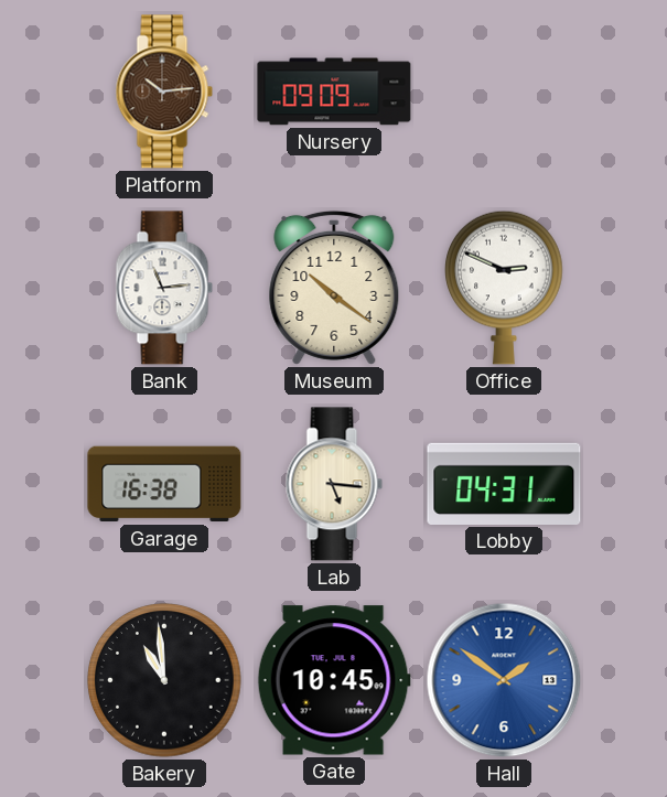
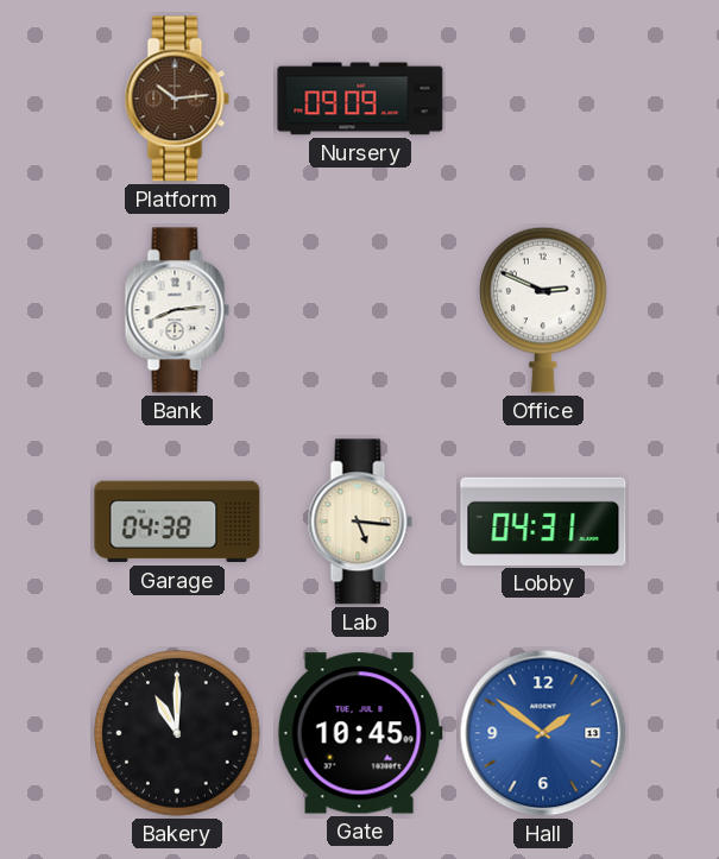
Bank: 11:14 -> 8:14 (177, 310)
Museum: 10:21 -> none (334, 288)
Garage: 16:38 -> 04:38 (177, 522)
Bakery: 10:59 -> 11:00 (177, 733)
